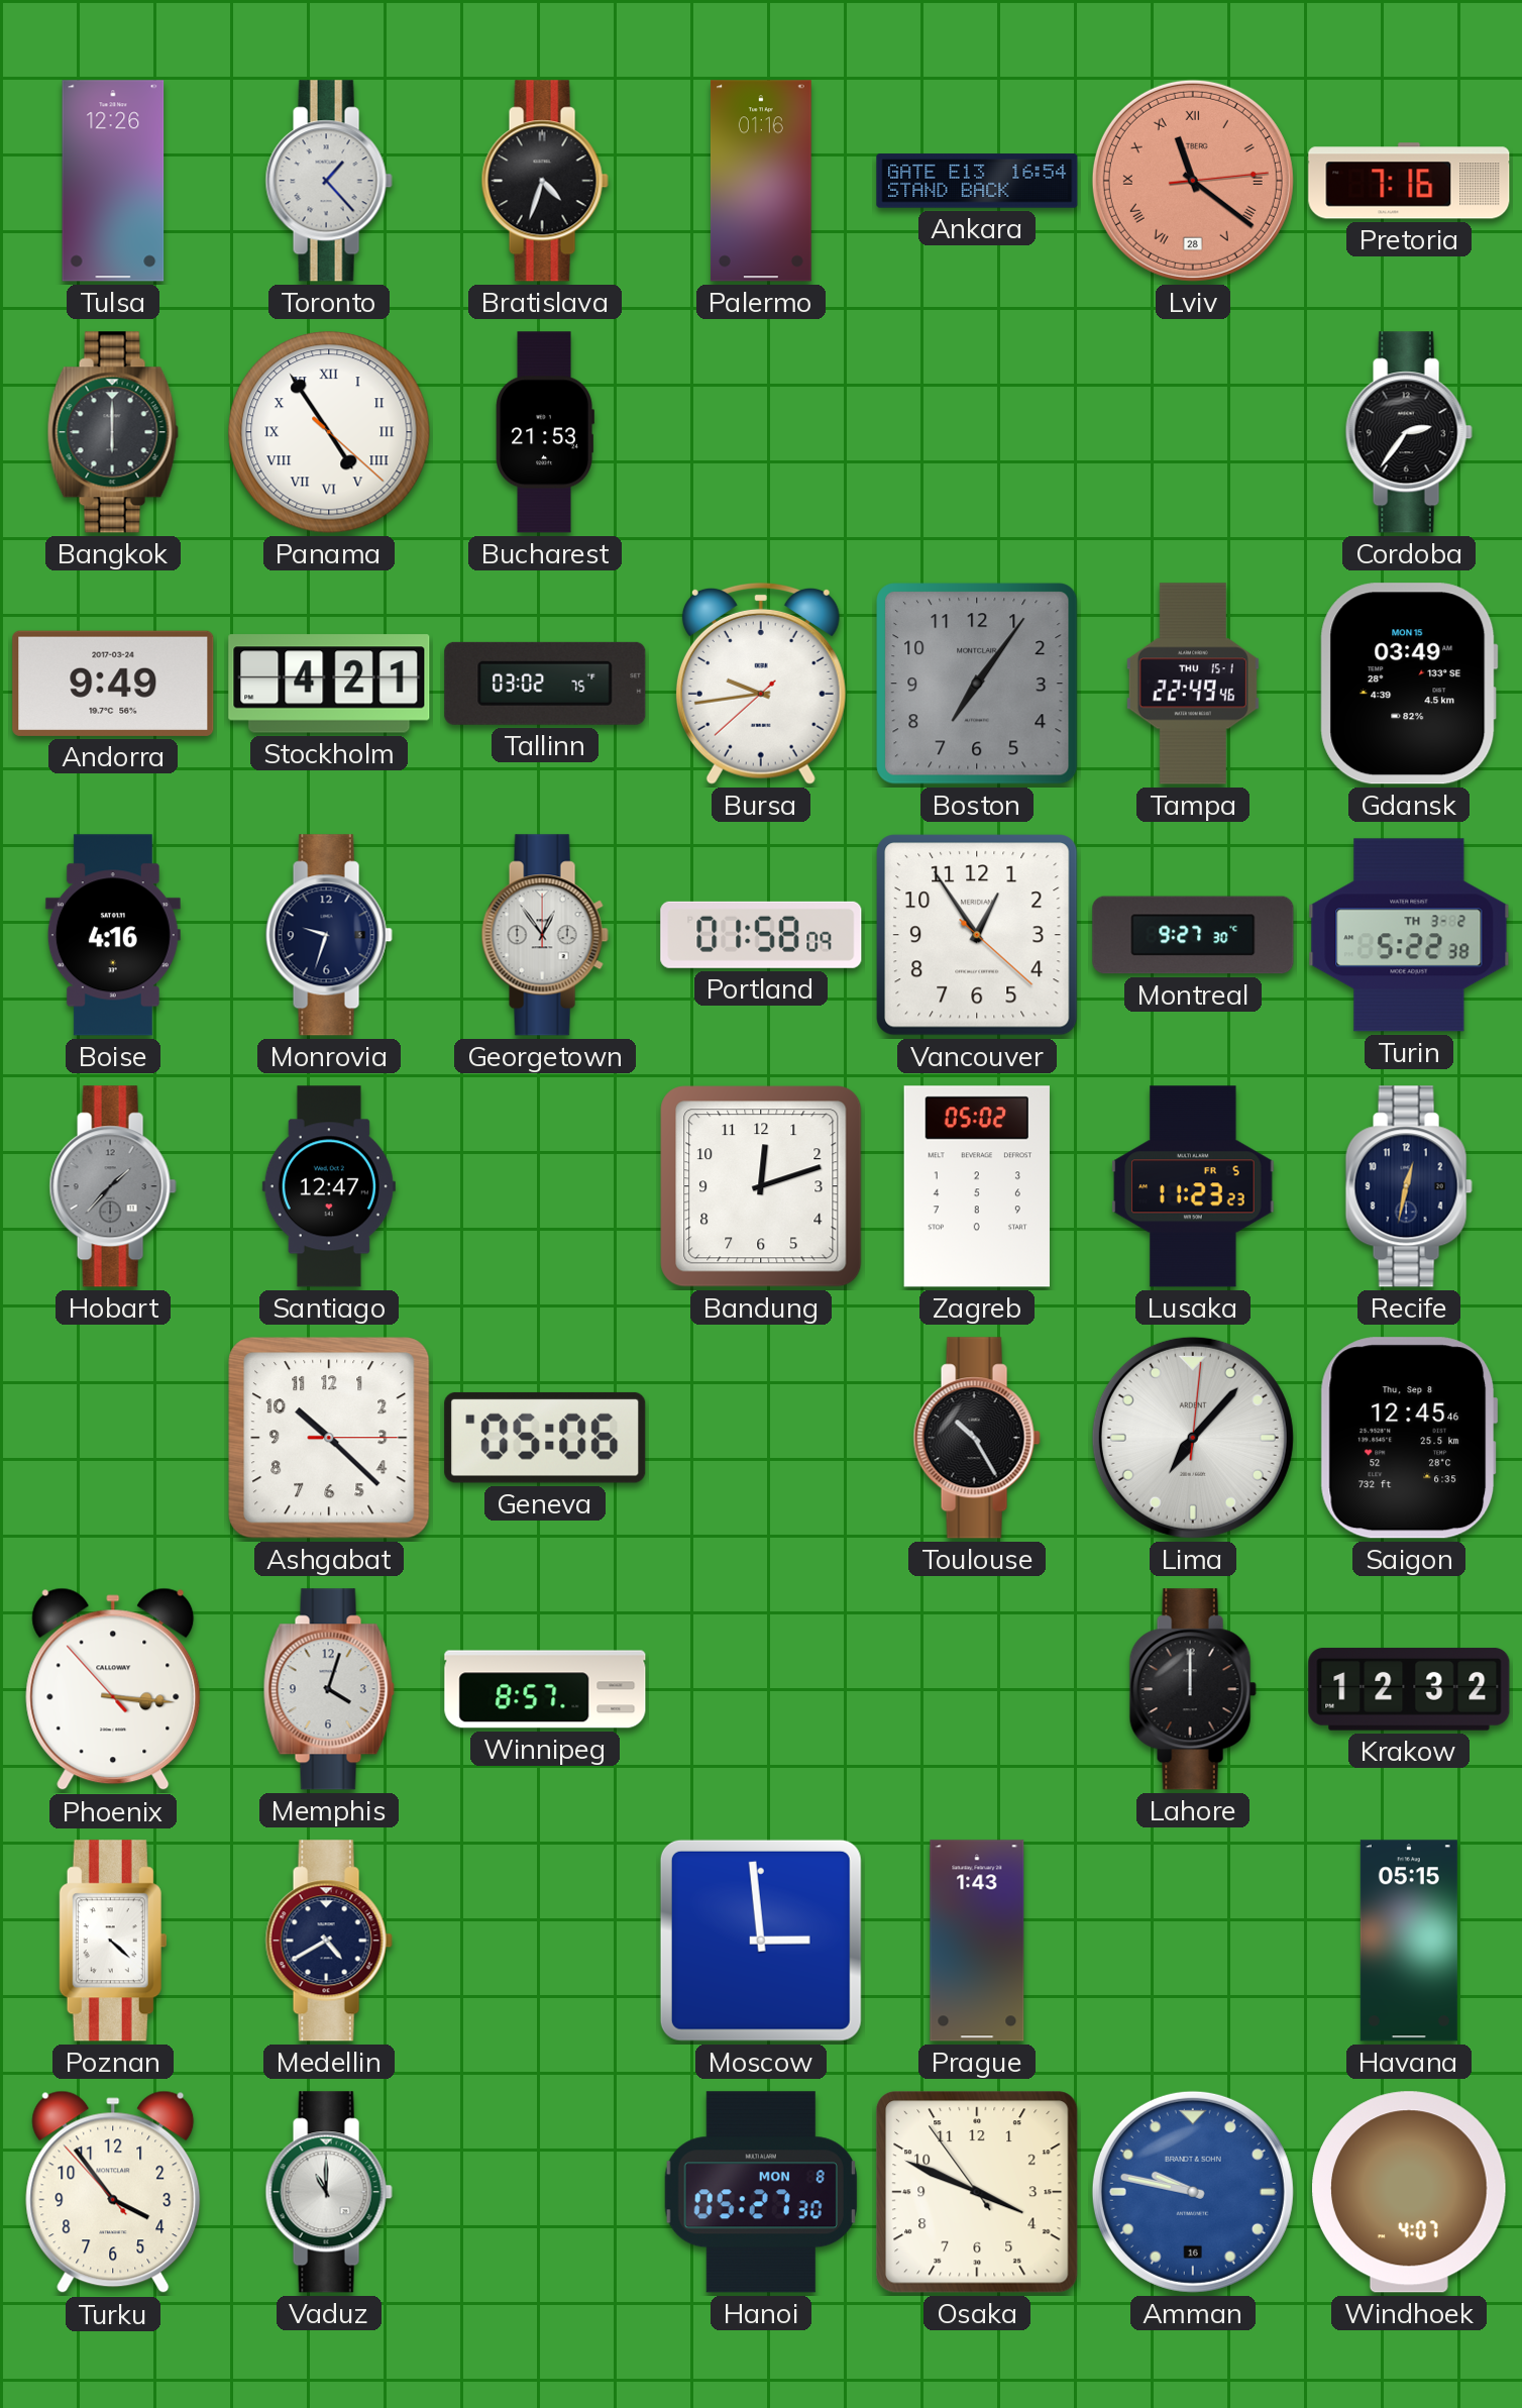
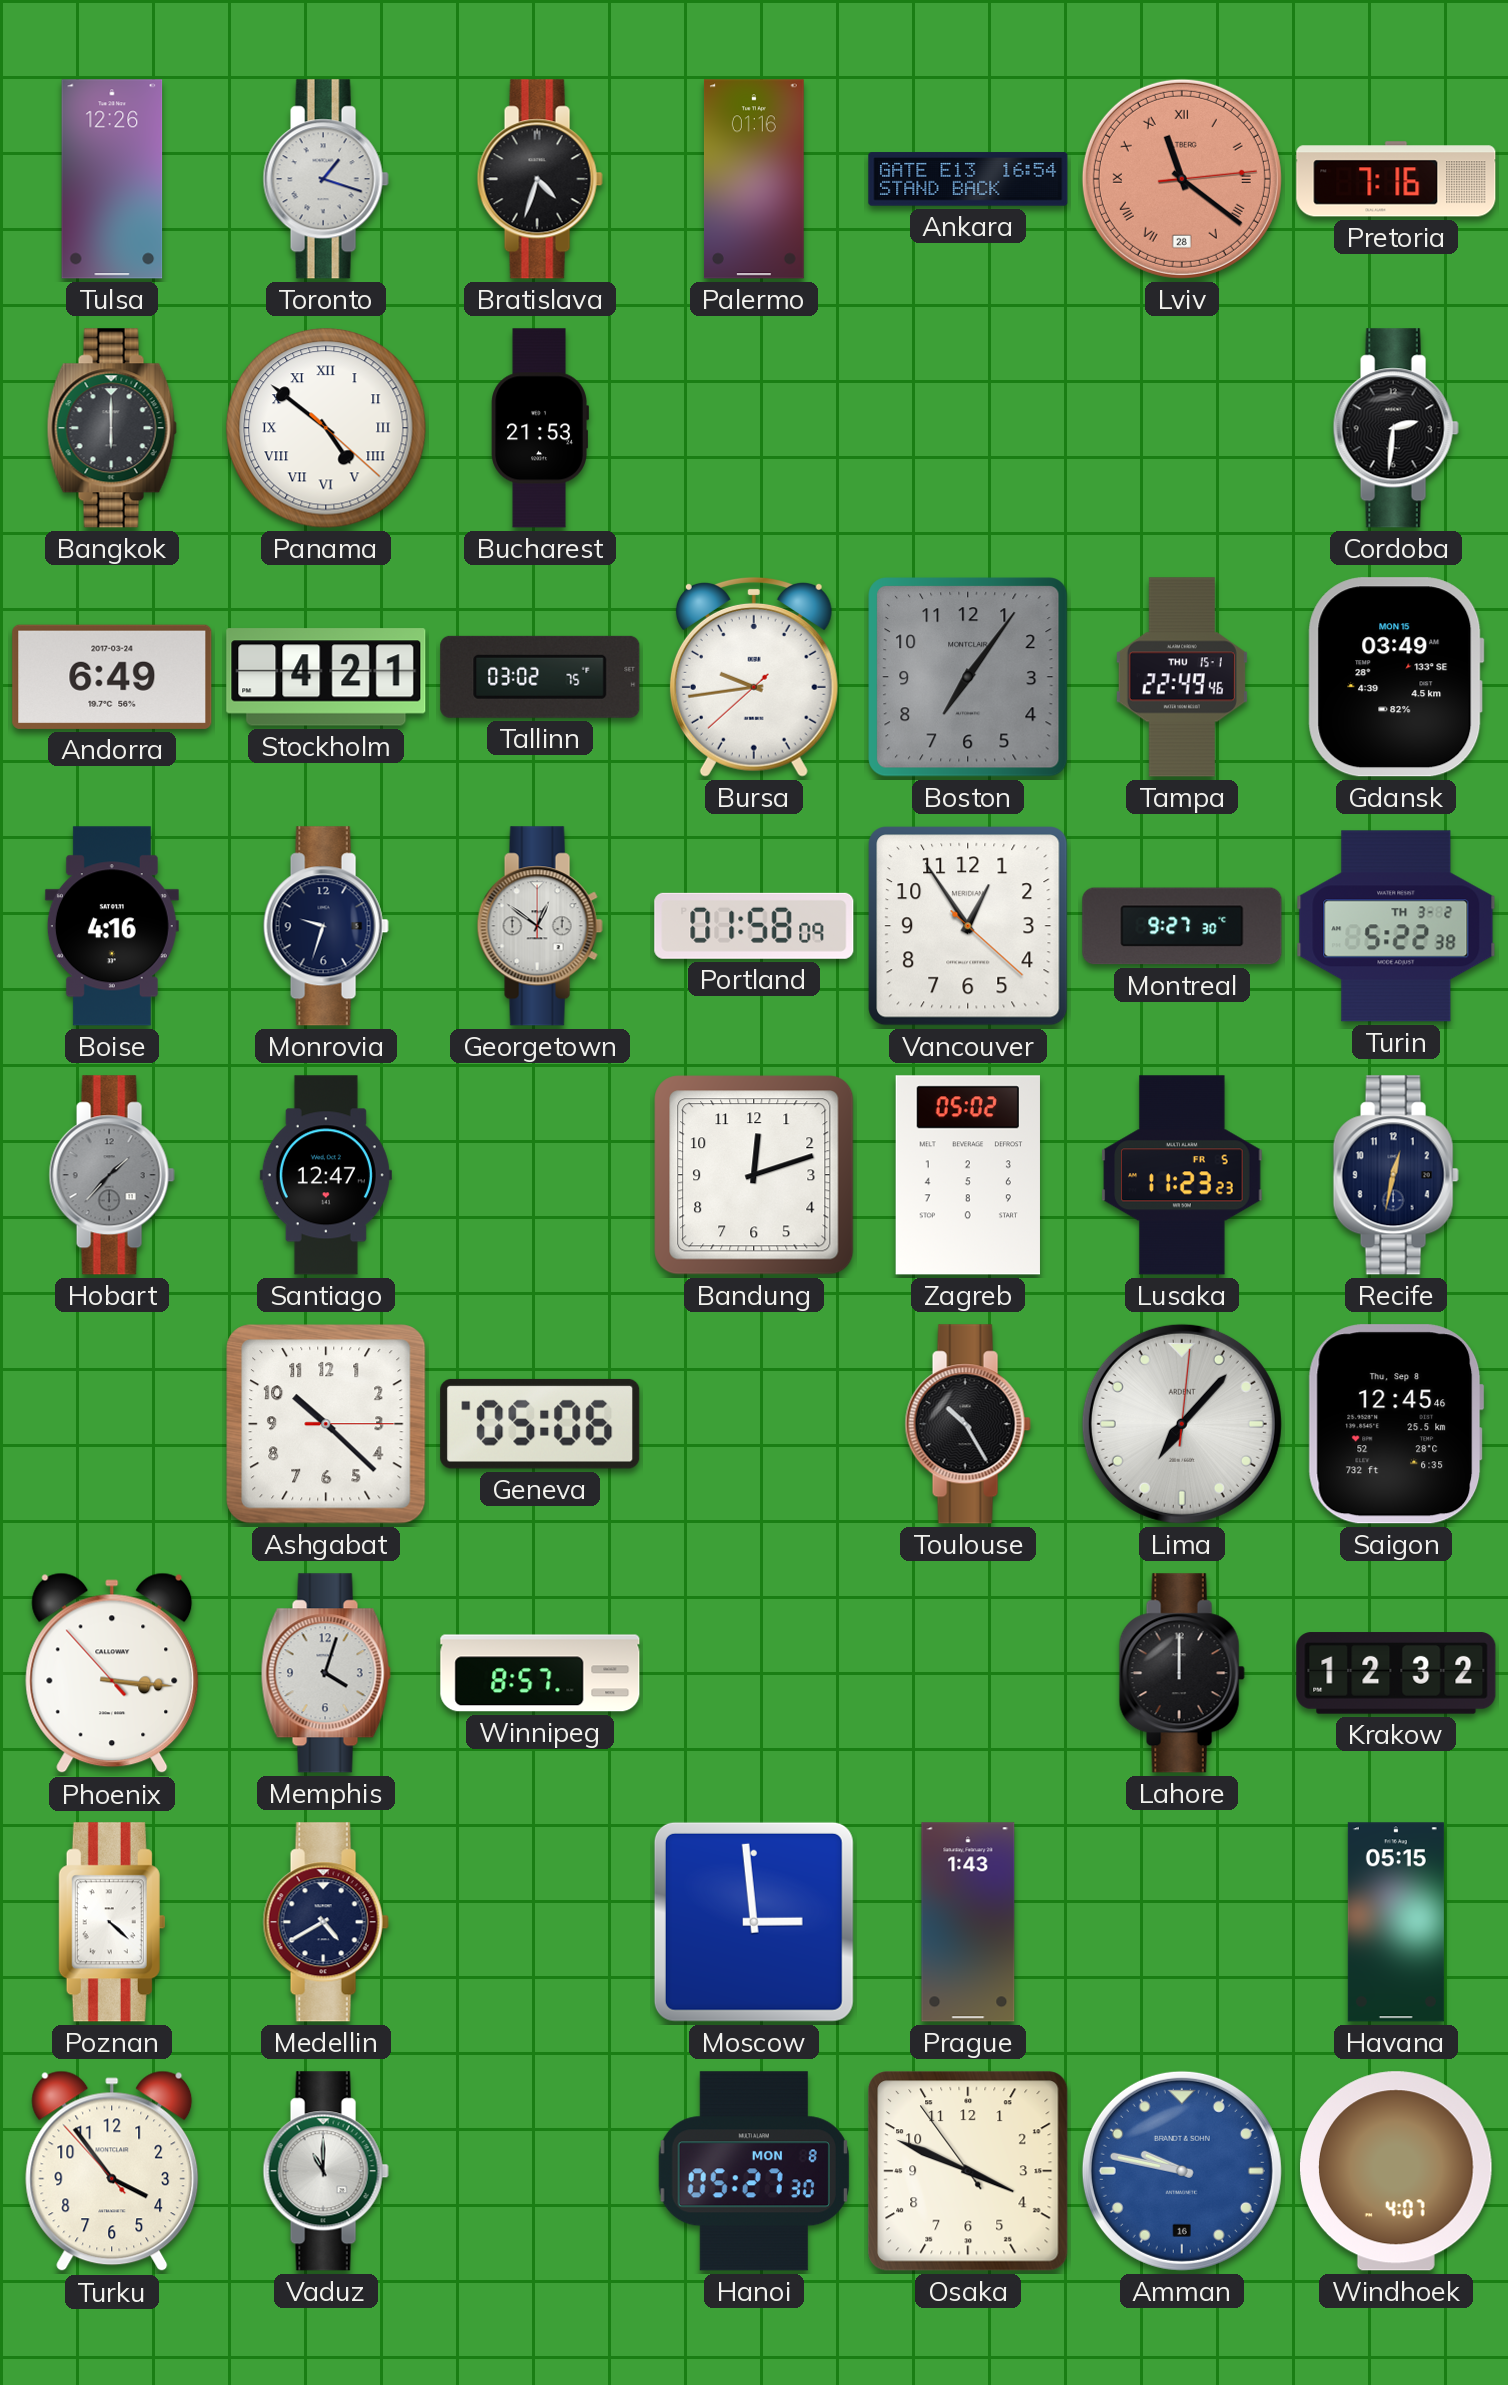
Toronto: 1:23 -> 1:18 (326, 179)
Panama: 4:54 -> 4:51 (326, 428)
Cordoba: 2:36 -> 2:31 (1396, 428)
Andorra: 9:49 -> 6:49 (112, 677)
Georgetown: 12:54 -> 12:51 (540, 926)
